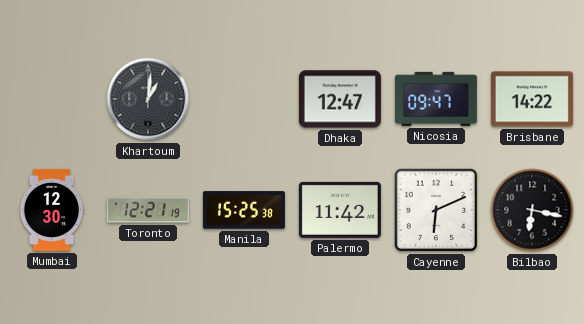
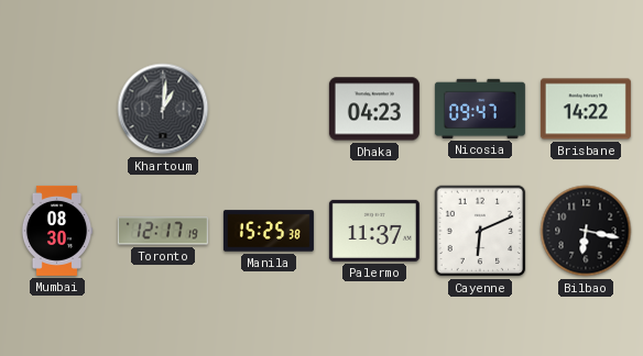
Dhaka: 12:47 -> 04:23 (374, 109)
Mumbai: 12:30 -> 08:30 (57, 231)
Toronto: 12:21 -> 12:17 (163, 231)
Palermo: 11:42 -> 11:37 (374, 231)
